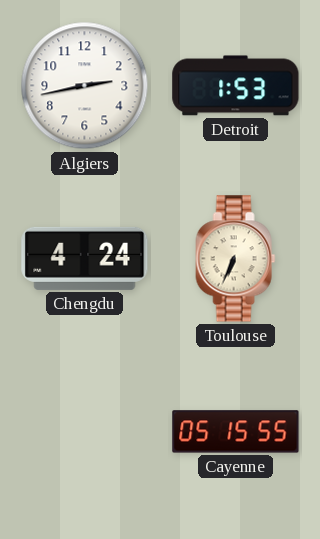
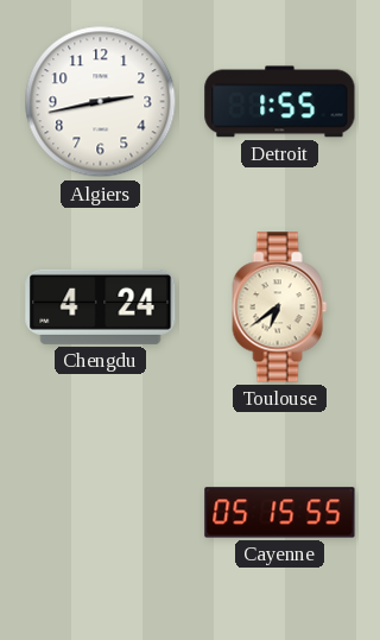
Detroit: 1:53 -> 1:55 (280, 102)
Toulouse: 6:34 -> 6:39 (280, 308)
